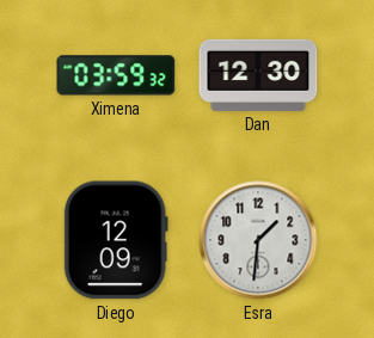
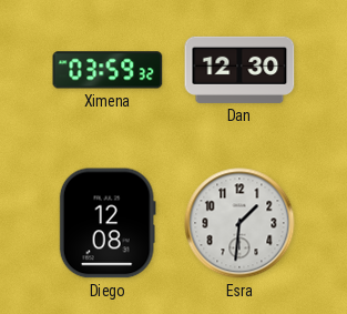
Diego: 12:09 -> 12:08 (108, 223)
